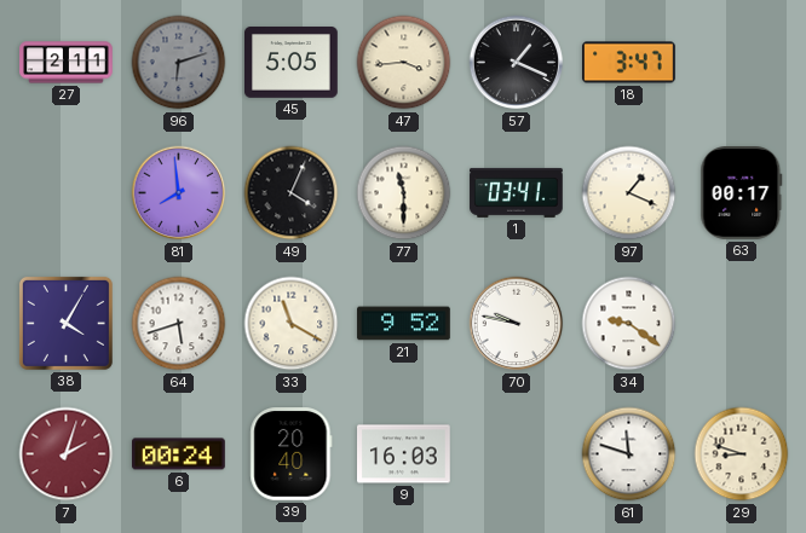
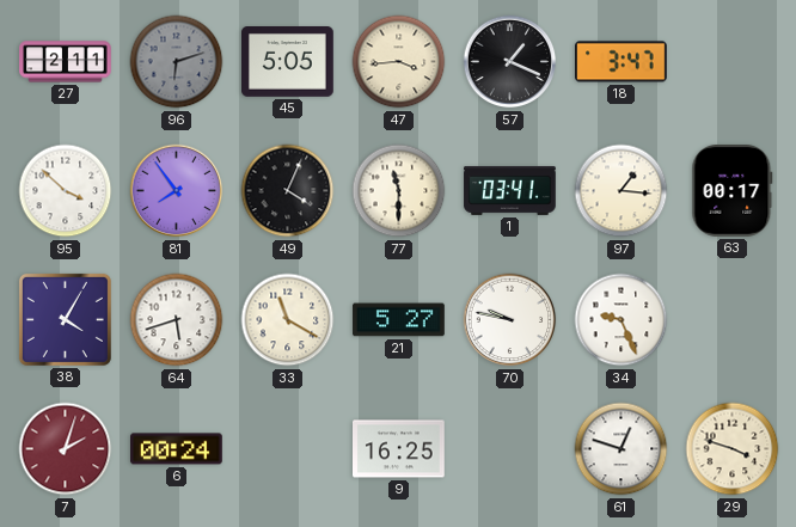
95: none -> 3:52 (66, 191)
81: 7:59 -> 7:54 (177, 191)
97: 1:19 -> 1:16 (622, 191)
21: 9:52 -> 5:27 (399, 320)
34: 9:21 -> 9:26 (622, 320)
39: 20:40 -> none (292, 454)
9: 16:03 -> 16:25 (399, 449)
61: 11:48 -> 12:48 (622, 449)
29: 8:48 -> 3:48 (733, 449)
